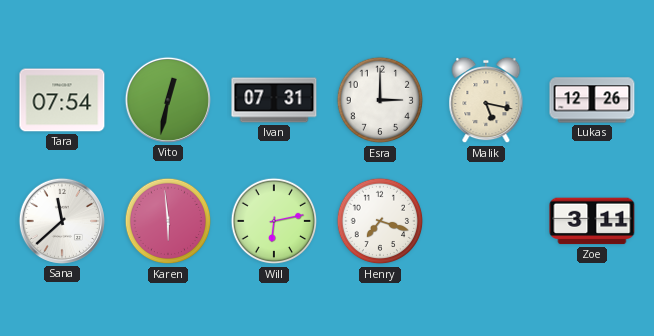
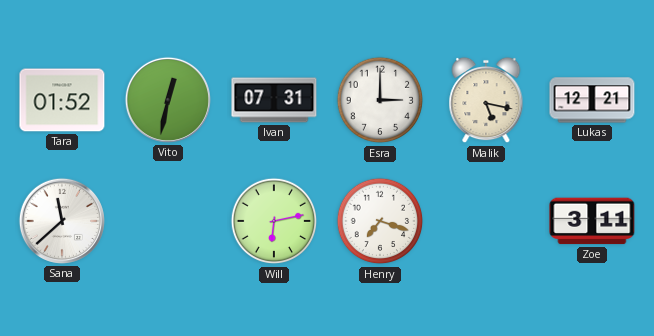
Tara: 07:54 -> 01:52 (62, 100)
Lukas: 12:26 -> 12:21 (592, 100)
Karen: 5:59 -> none (168, 221)
